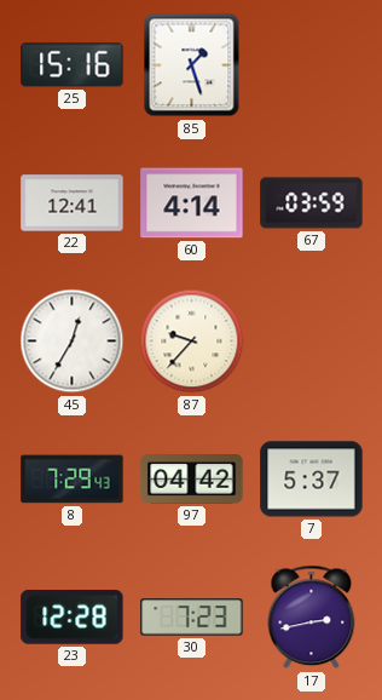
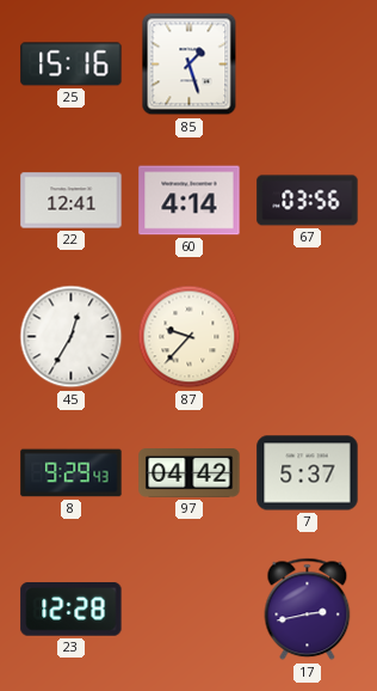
67: 03:59 -> 03:56 (308, 201)
8: 7:29 -> 9:29 (72, 473)
30: 7:23 -> none (192, 618)
